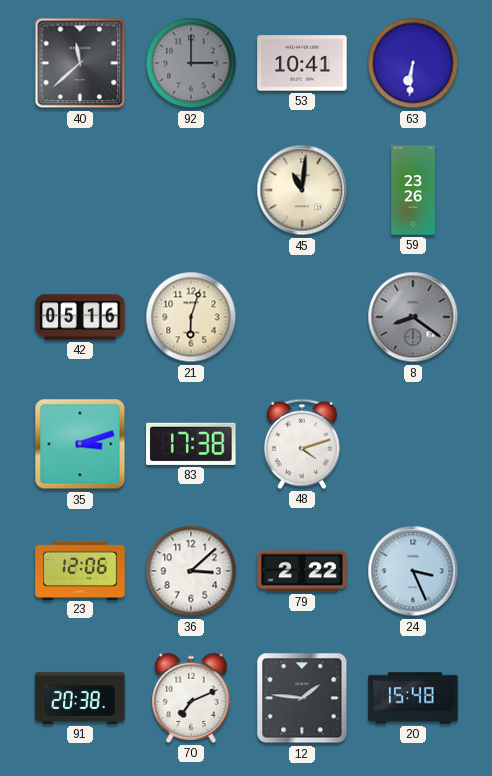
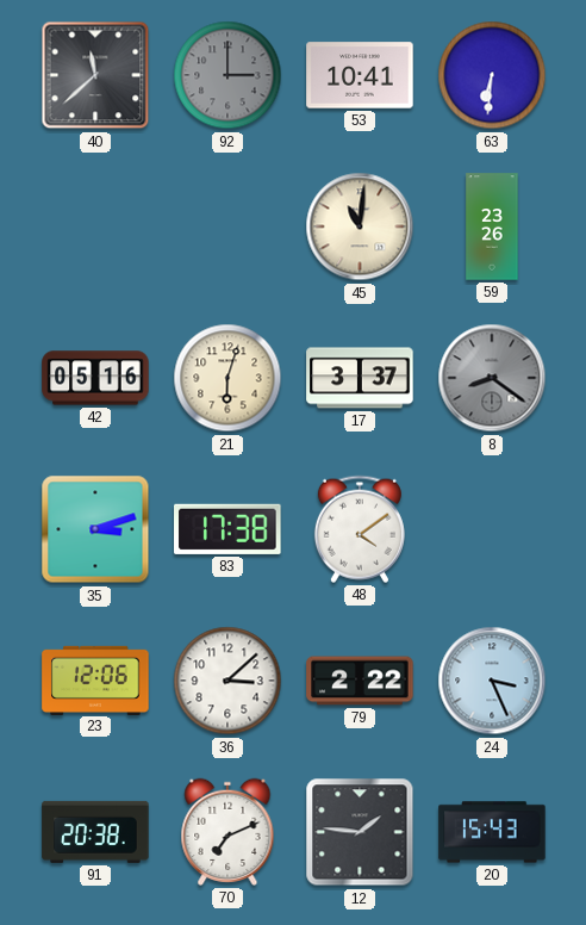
17: none -> 3:37 (360, 378)
48: 4:12 -> 4:09 (360, 529)
20: 15:48 -> 15:43 (492, 832)
